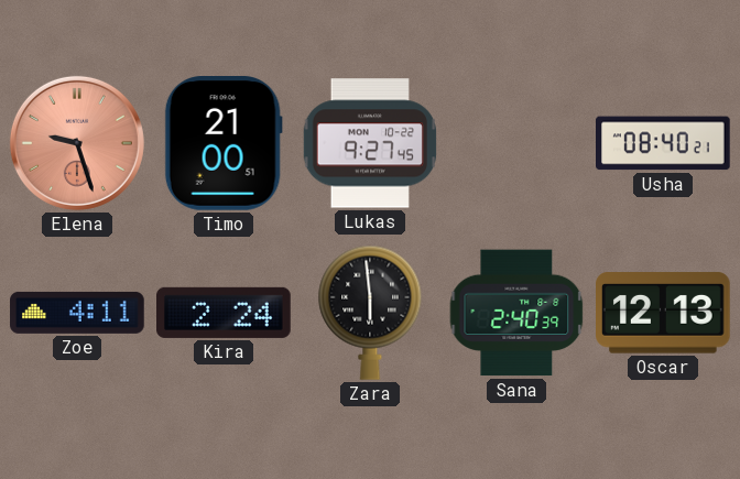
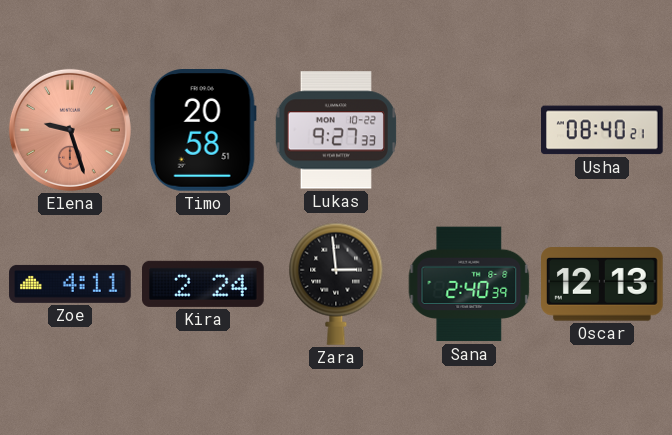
Timo: 21:00 -> 20:58 (203, 131)
Lukas: 9:27:45 -> 9:27:33 (335, 130)
Zara: 5:59 -> 2:59 (336, 284)
